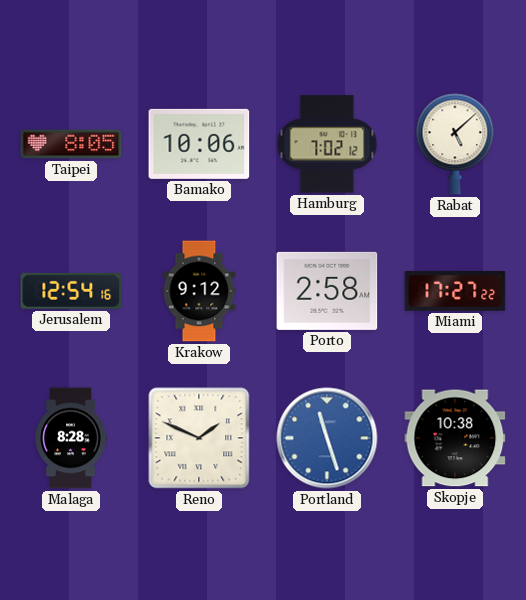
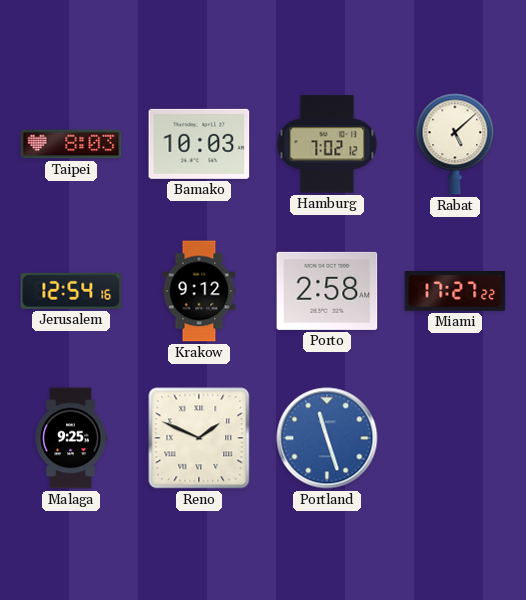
Taipei: 8:05 -> 8:03 (71, 144)
Bamako: 10:06 -> 10:03 (199, 144)
Malaga: 8:28 -> 9:25 (71, 438)
Skopje: 10:38 -> none (455, 438)
